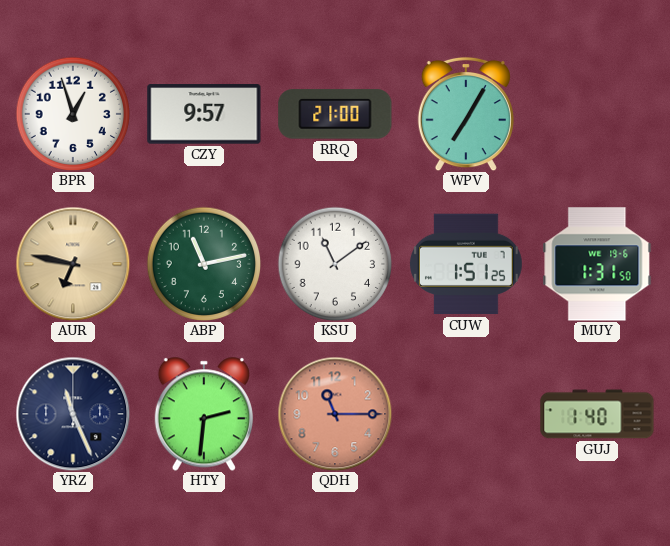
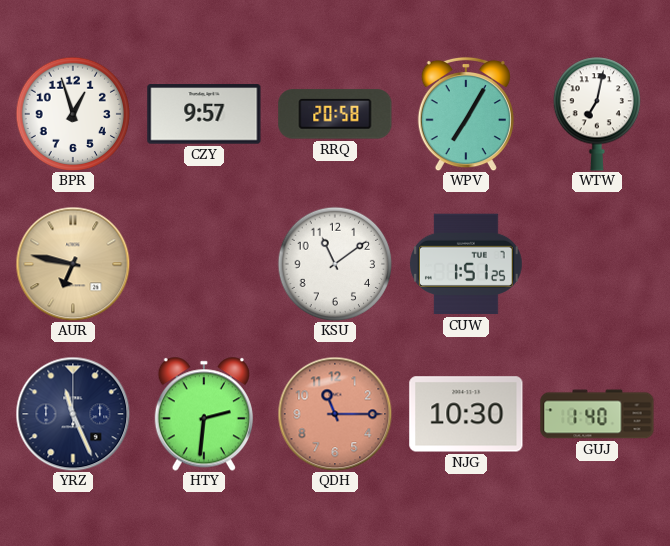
RRQ: 21:00 -> 20:58 (335, 114)
WTW: none -> 7:02 (596, 114)
ABP: 11:13 -> none (204, 264)
MUY: 1:31 -> none (597, 264)
NJG: none -> 10:30 (466, 414)
